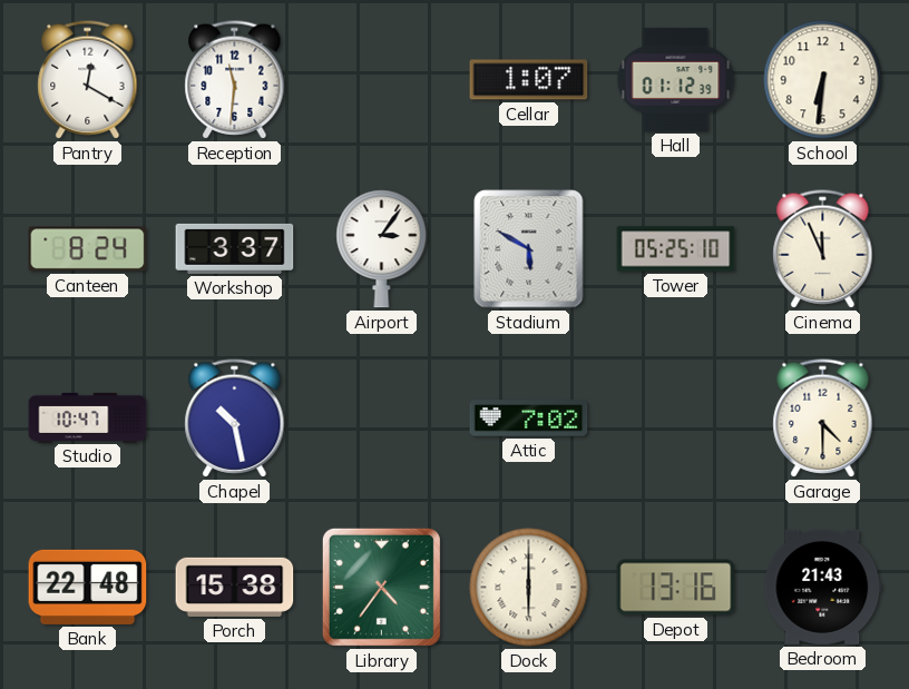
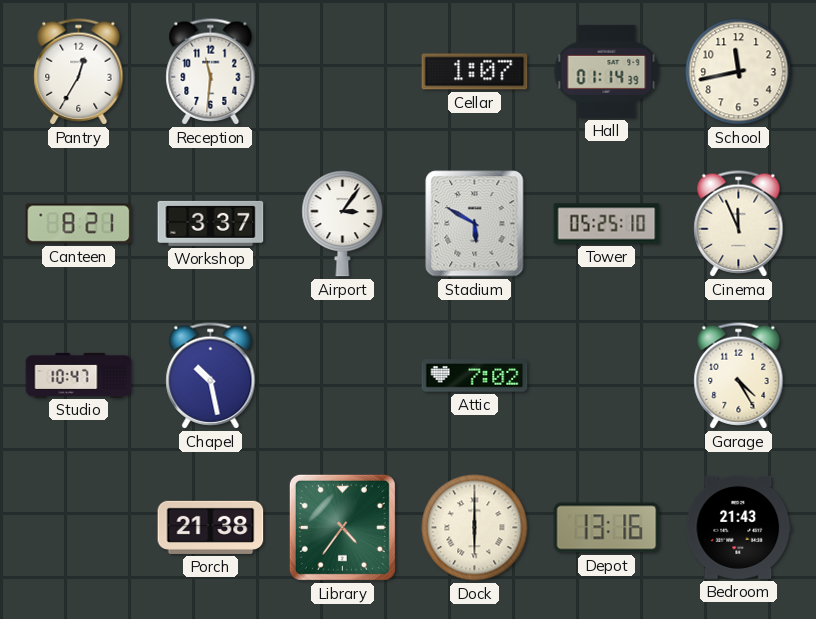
Pantry: 12:20 -> 12:35 (79, 72)
Hall: 01:12 -> 01:14 (607, 71)
School: 6:31 -> 11:43 (739, 72)
Canteen: 8:24 -> 8:21 (79, 224)
Garage: 4:30 -> 4:25 (739, 376)
Bank: 22:48 -> none (88, 587)
Porch: 15:38 -> 21:38 (211, 527)
